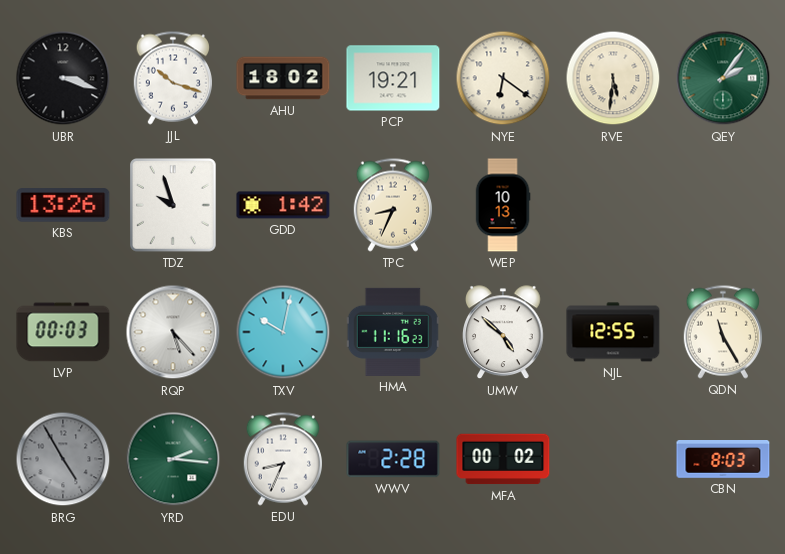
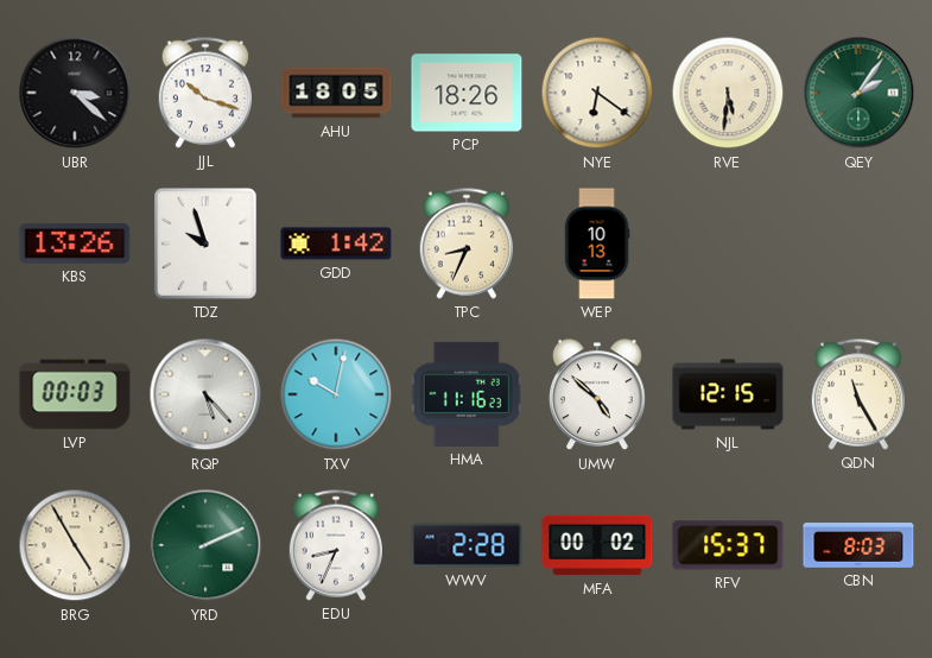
UBR: 3:18 -> 3:22 (75, 93)
AHU: 18:02 -> 18:05 (336, 93)
PCP: 19:21 -> 18:26 (467, 93)
NJL: 12:55 -> 12:15 (728, 394)
BRG dial: grey -> cream (75, 545)
YRD: 2:16 -> 2:11 (205, 545)
RFV: none -> 15:37 (728, 545)
